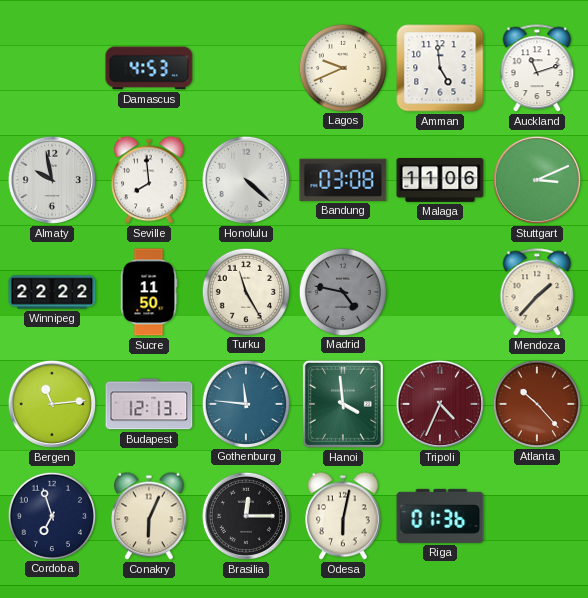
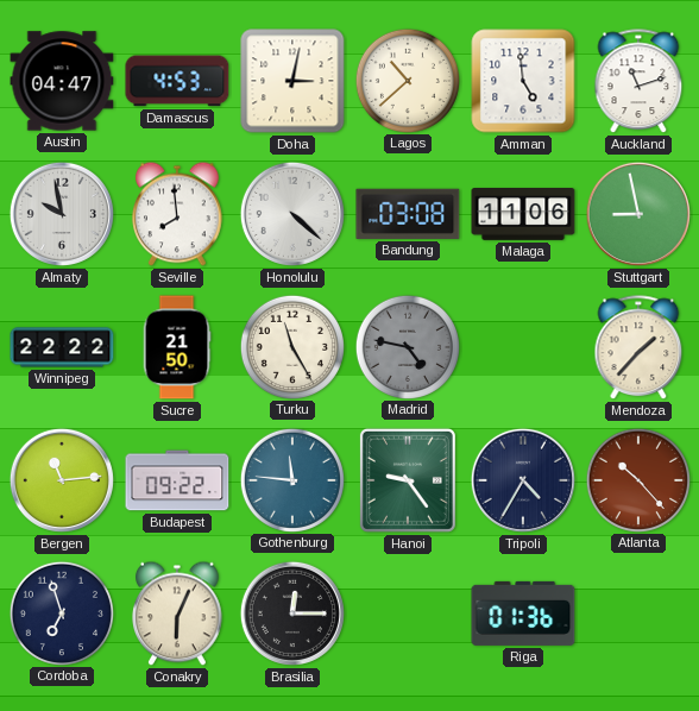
Austin: none -> 04:47 (62, 81)
Doha: none -> 3:02 (292, 81)
Lagos: 9:41 -> 10:38 (407, 80)
Stuttgart: 3:11 -> 8:58 (638, 214)
Sucre: 11:50 -> 21:50 (177, 347)
Budapest: 12:13 -> 09:22 (177, 480)
Hanoi: 3:59 -> 9:24 (408, 480)
Tripoli: 4:34 -> 4:35 (523, 480)
Tripoli dial: burgundy -> navy (523, 480)
Odesa: 6:02 -> none (343, 516)
